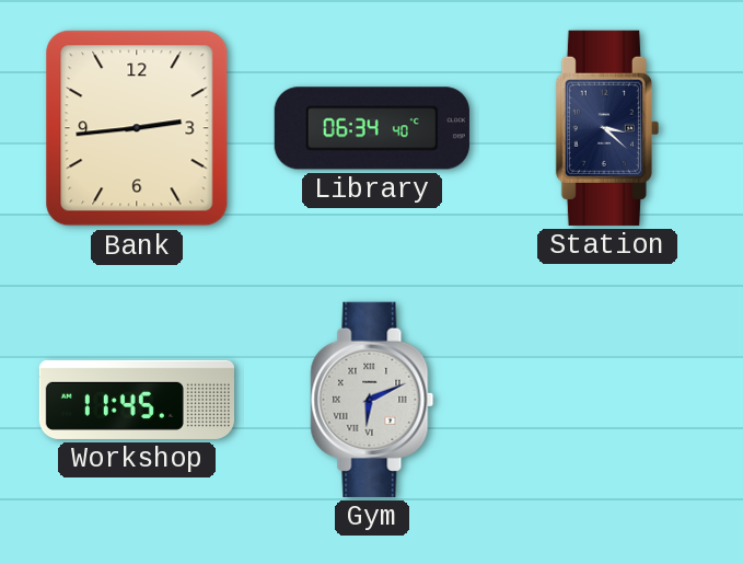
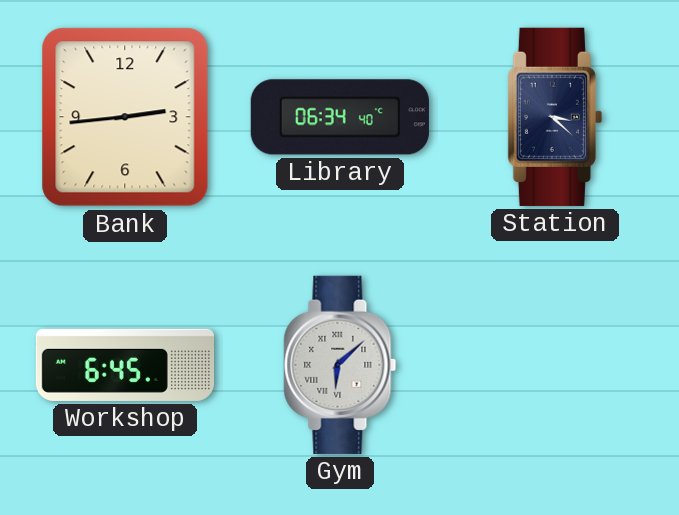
Workshop: 11:45 -> 6:45 (124, 365)
Gym: 6:11 -> 6:08 (340, 365)
